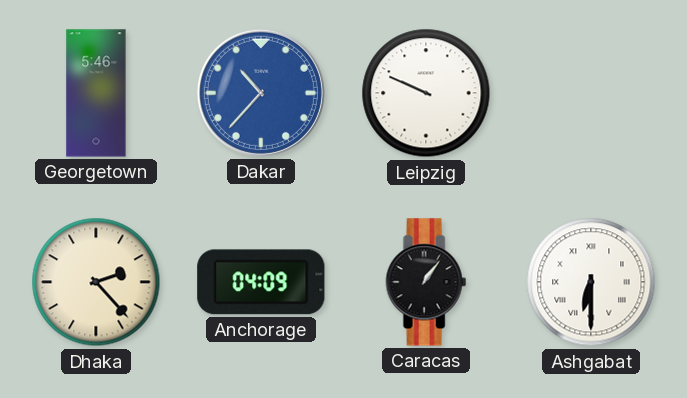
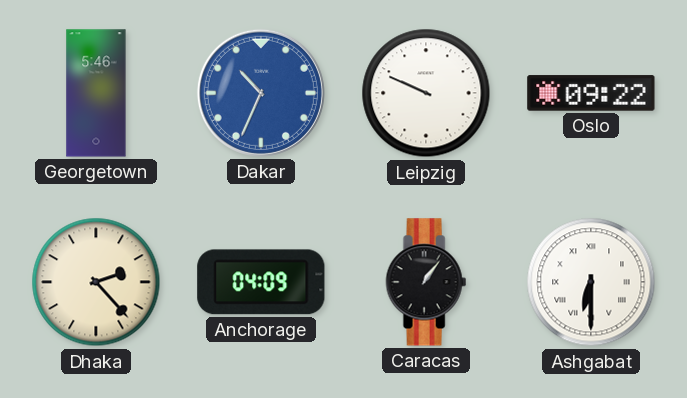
Dakar: 10:37 -> 10:34 (261, 93)
Oslo: none -> 09:22 (591, 93)
